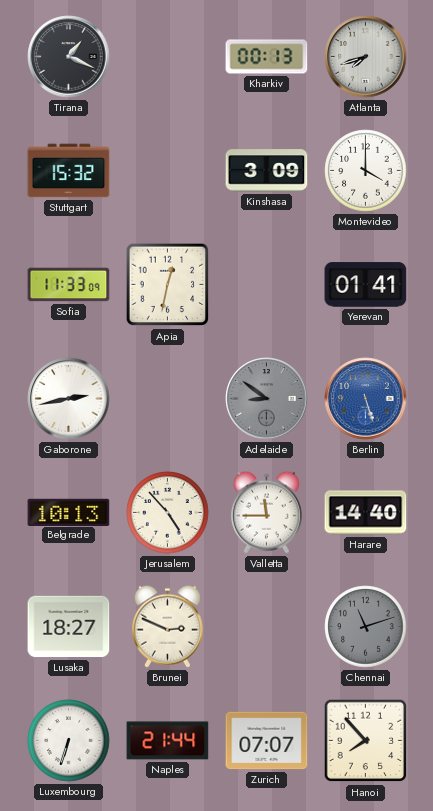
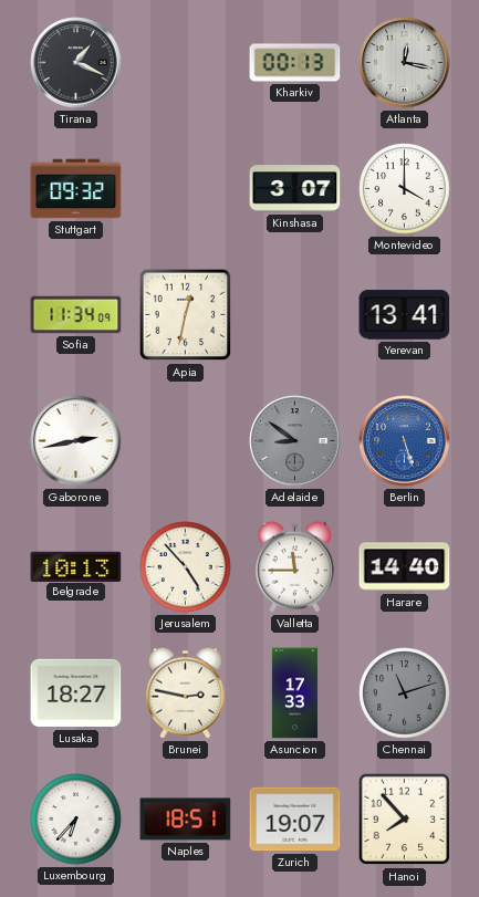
Atlanta: 7:42 -> 12:17 (405, 63)
Stuttgart: 15:32 -> 09:32 (76, 189)
Kinshasa: 3:09 -> 3:07 (295, 189)
Sofia: 11:33 -> 11:34 (76, 315)
Yerevan: 01:41 -> 13:41 (405, 315)
Brunei: 2:49 -> 2:47 (185, 692)
Asuncion: none -> 17:33 (294, 693)
Luxembourg: 6:33 -> 6:37 (76, 820)
Naples: 21:44 -> 18:51 (186, 820)
Zurich: 07:07 -> 19:07 (295, 820)
